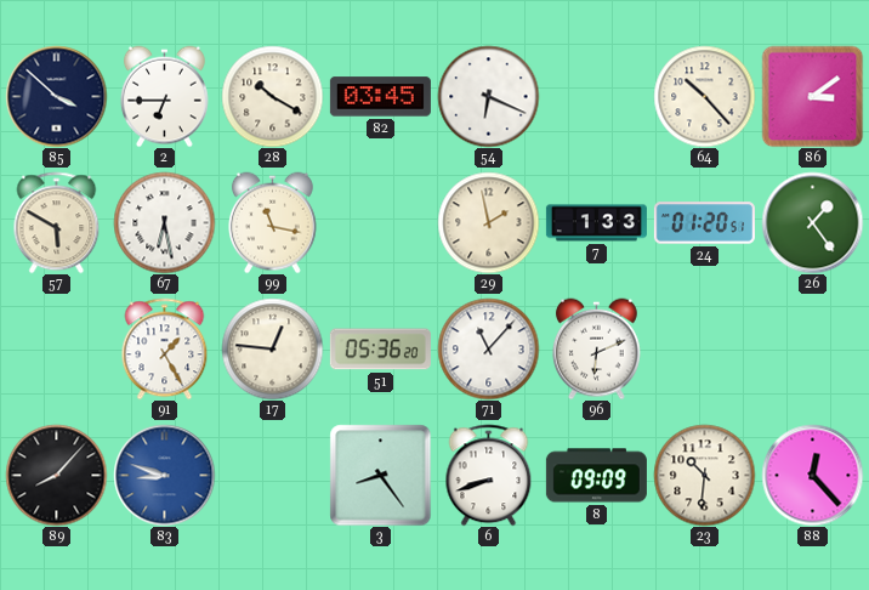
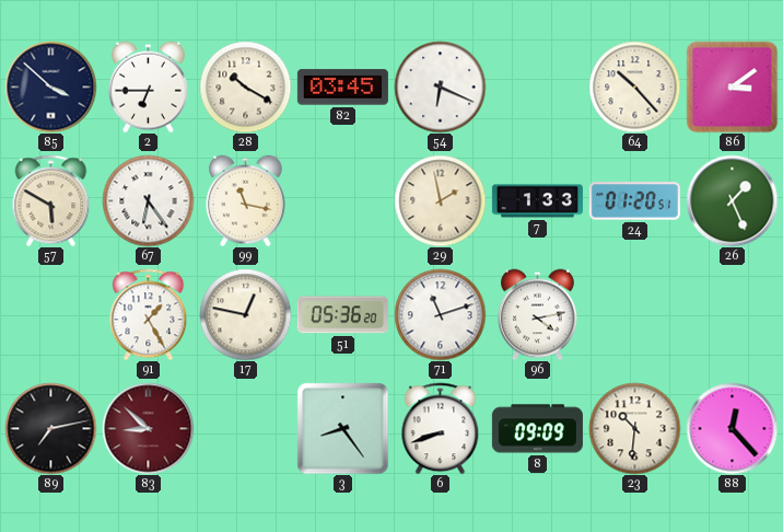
67: 6:28 -> 6:24 (148, 200)
26: 1:24 -> 1:26 (732, 200)
17: 12:46 -> 12:47 (245, 314)
71: 11:07 -> 11:12 (440, 314)
96: 6:11 -> 4:13 (538, 314)
89: 8:07 -> 7:13 (50, 428)
83: 8:48 -> 8:52 (148, 428)
83 dial: blue -> burgundy (148, 428)
